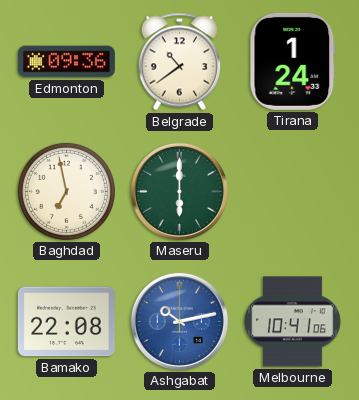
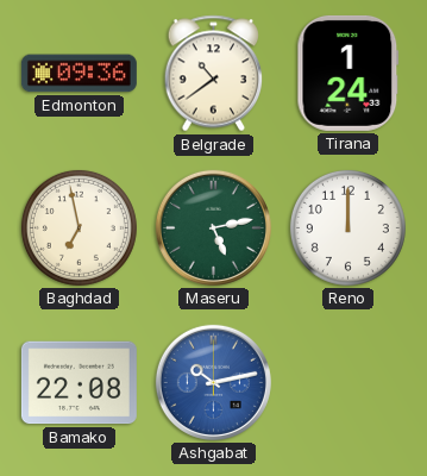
Maseru: 6:00 -> 5:13 (213, 227)
Reno: none -> 12:00 (347, 227)
Melbourne: 10:41 -> none (293, 322)
